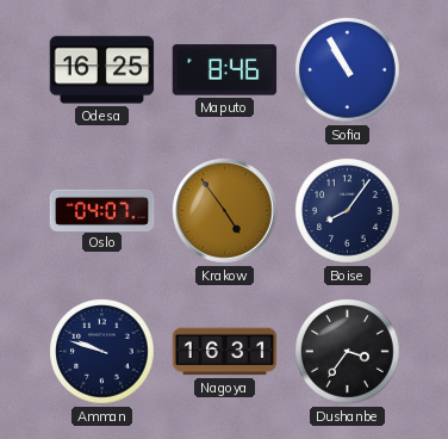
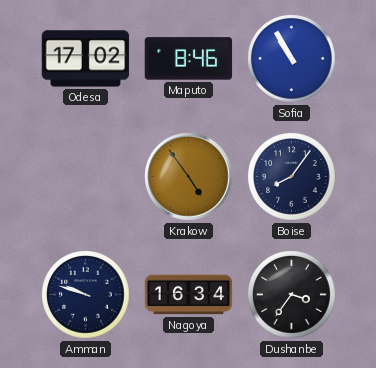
Odesa: 16:25 -> 17:02 (86, 59)
Oslo: 04:07 -> none (102, 210)
Nagoya: 16:31 -> 16:34 (189, 295)
